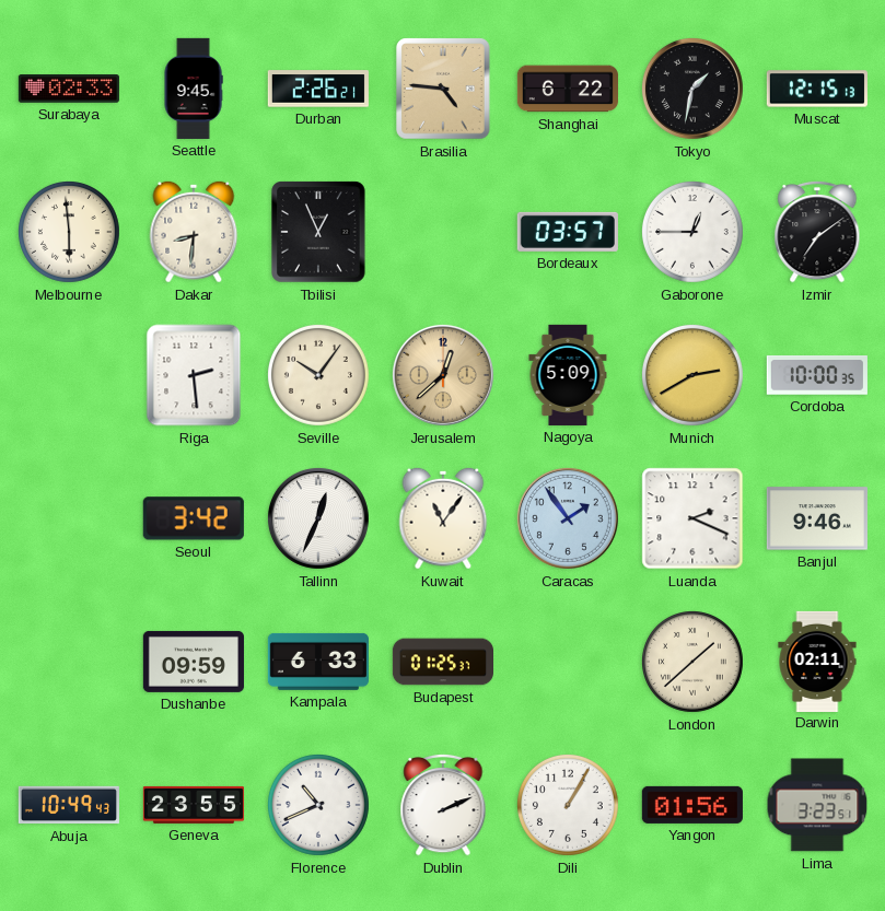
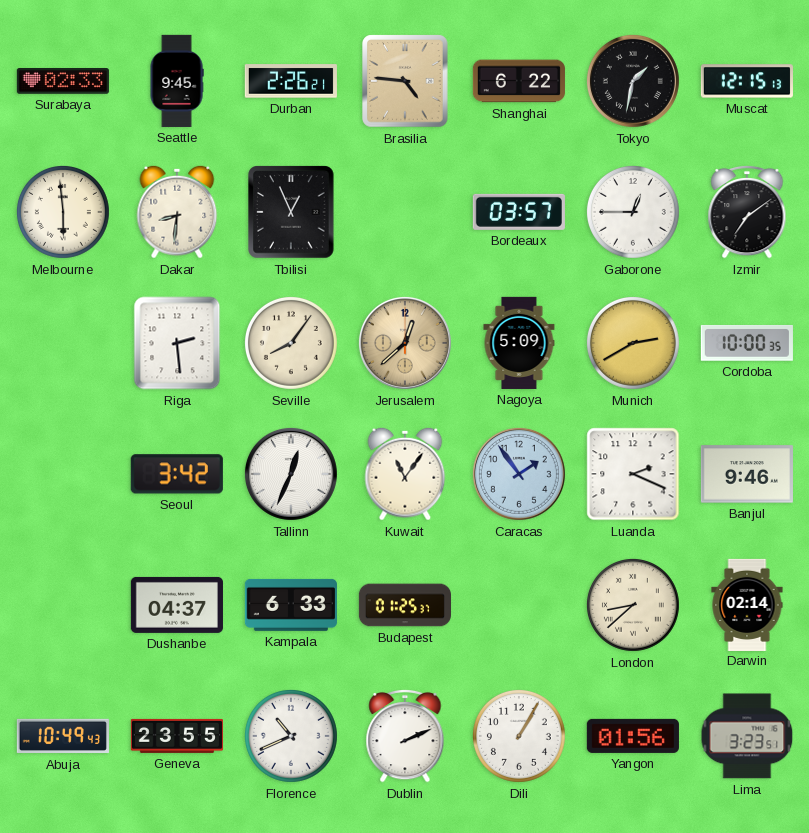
Seville: 10:06 -> 8:06 (291, 343)
Dushanbe: 09:59 -> 04:37 (177, 605)
London: 1:38 -> 8:38 (633, 605)
Darwin: 02:11 -> 02:14 (747, 604)
